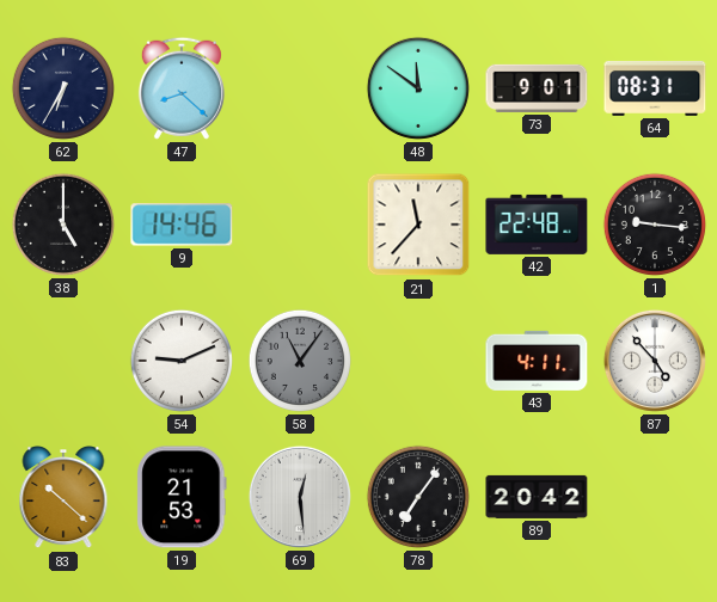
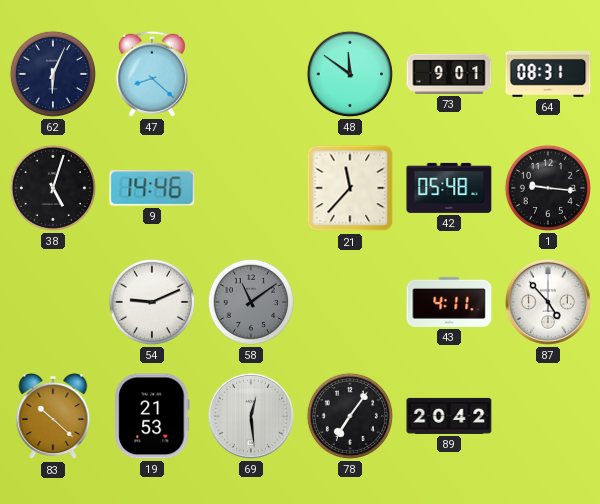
62: 6:35 -> 6:04 (53, 74)
38: 5:00 -> 5:03 (53, 188)
42: 22:48 -> 05:48 (449, 188)
58: 11:06 -> 11:09 (251, 302)
